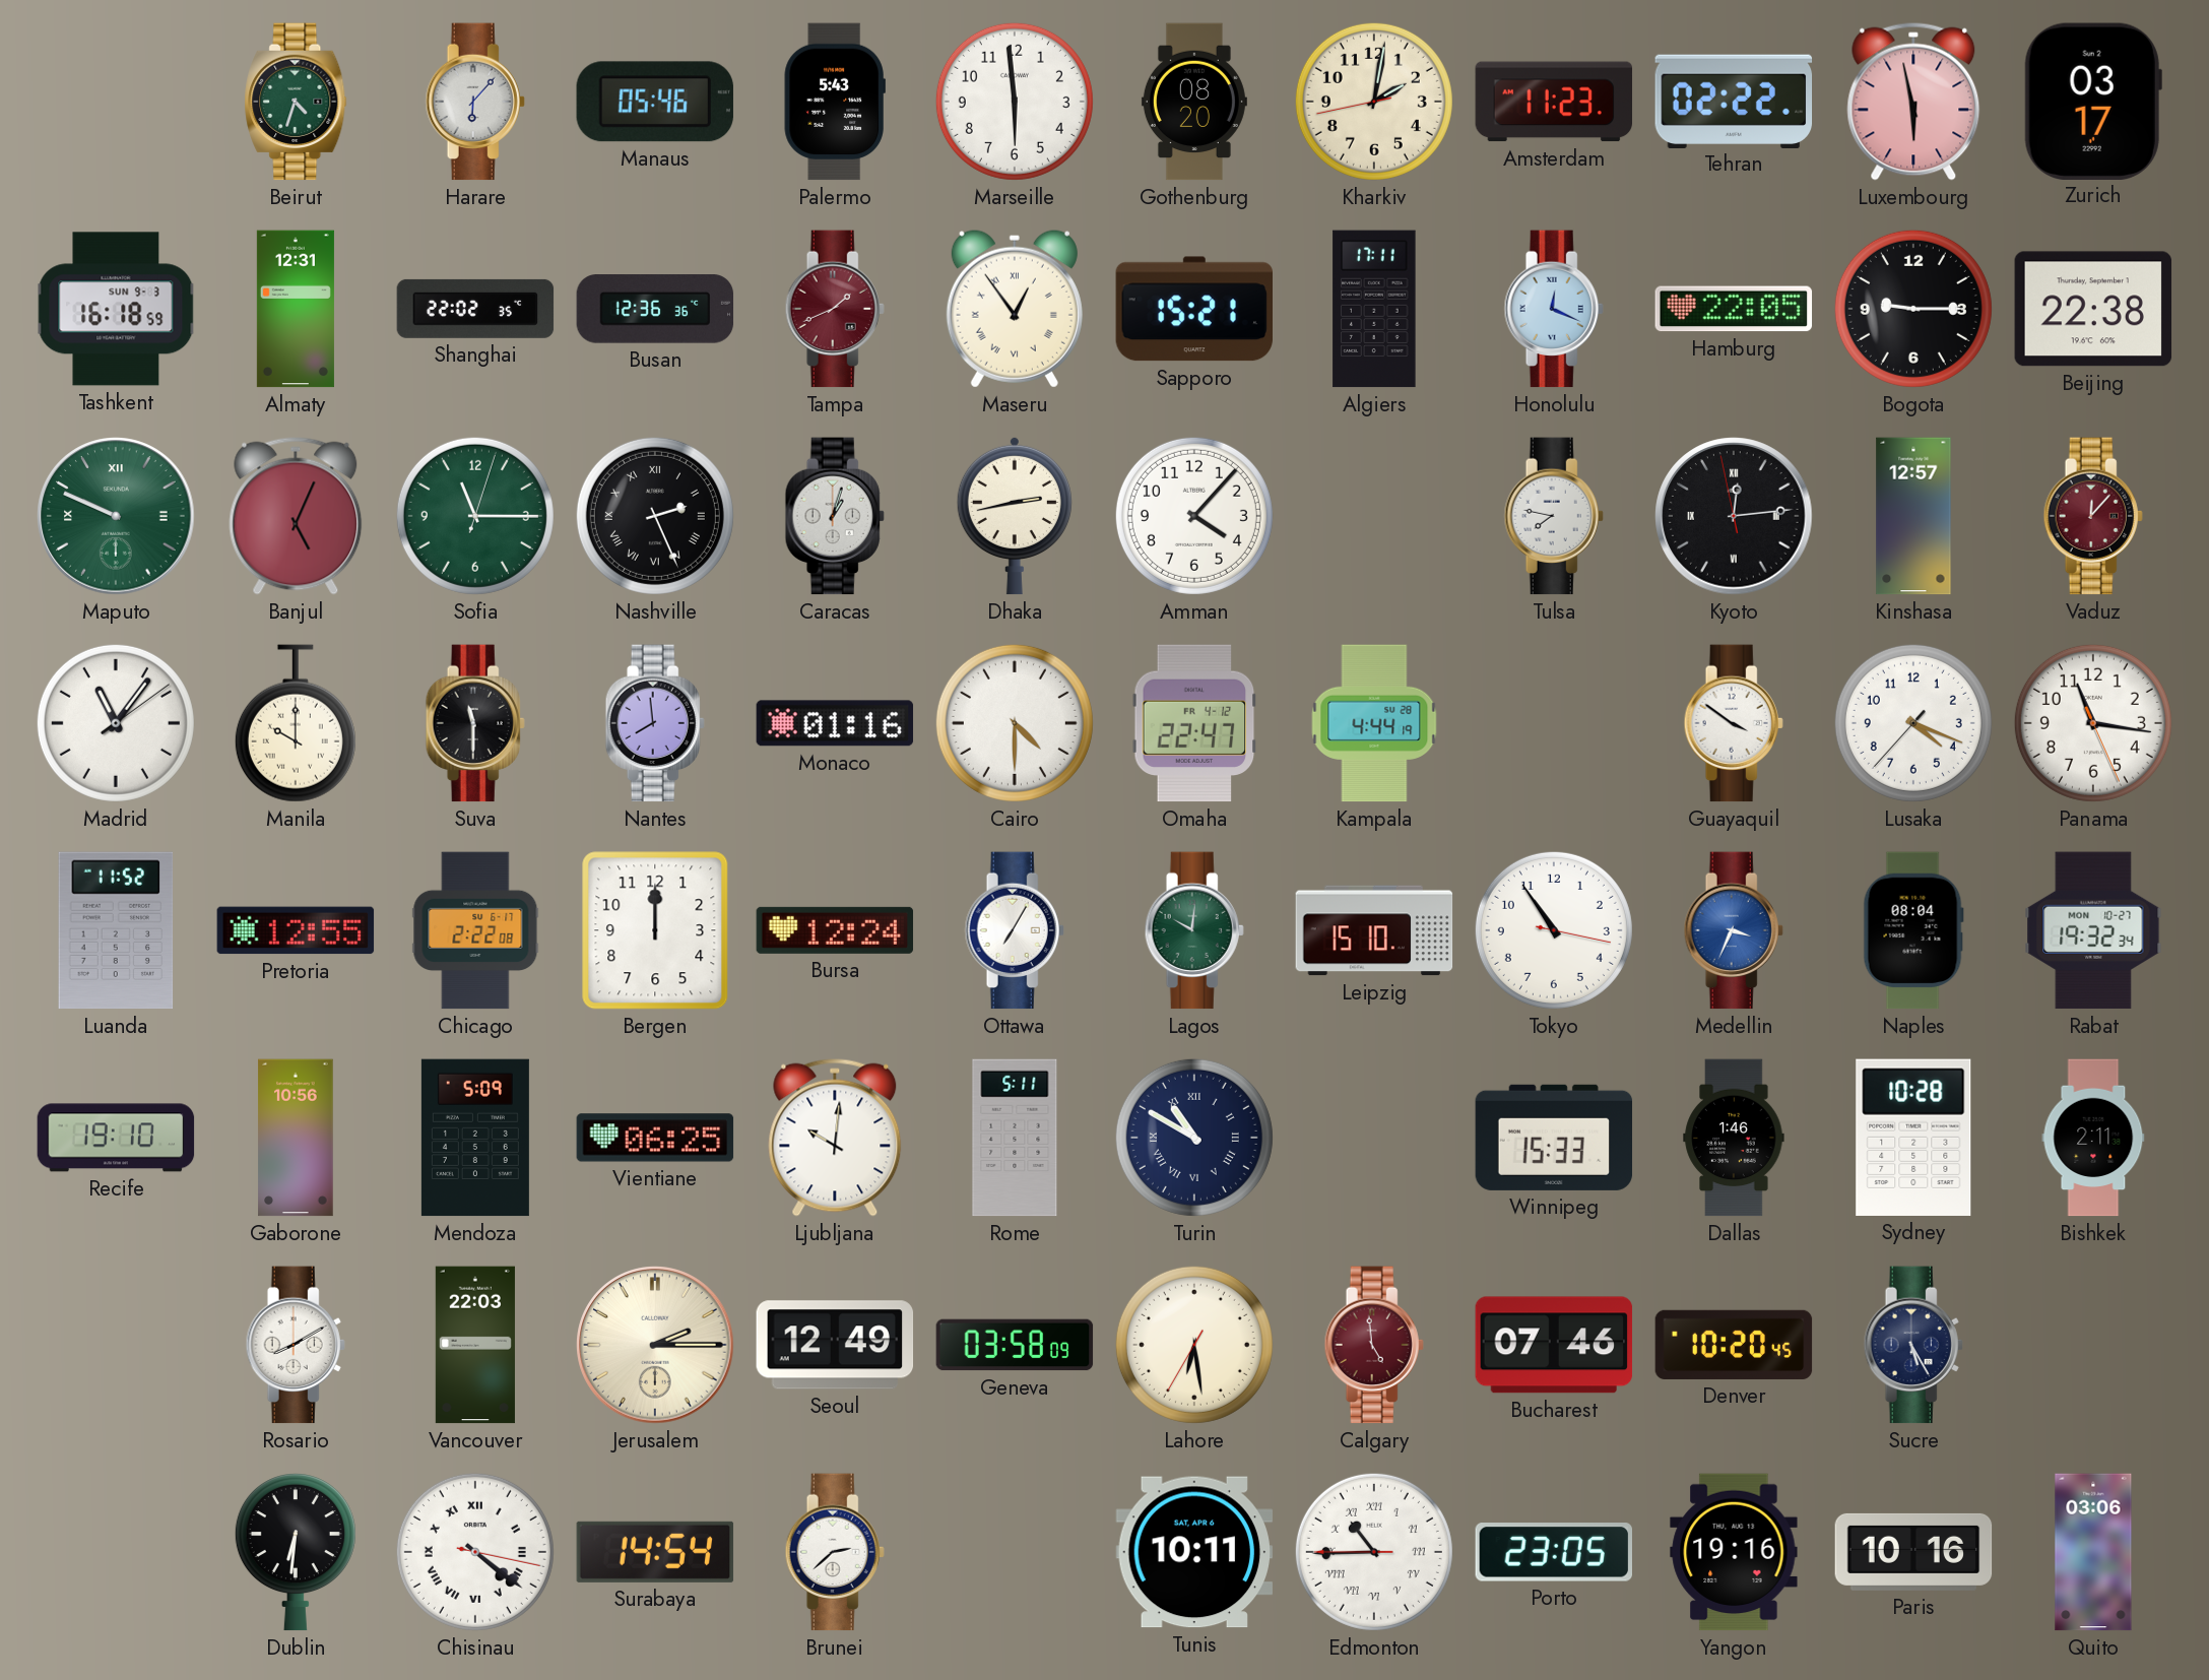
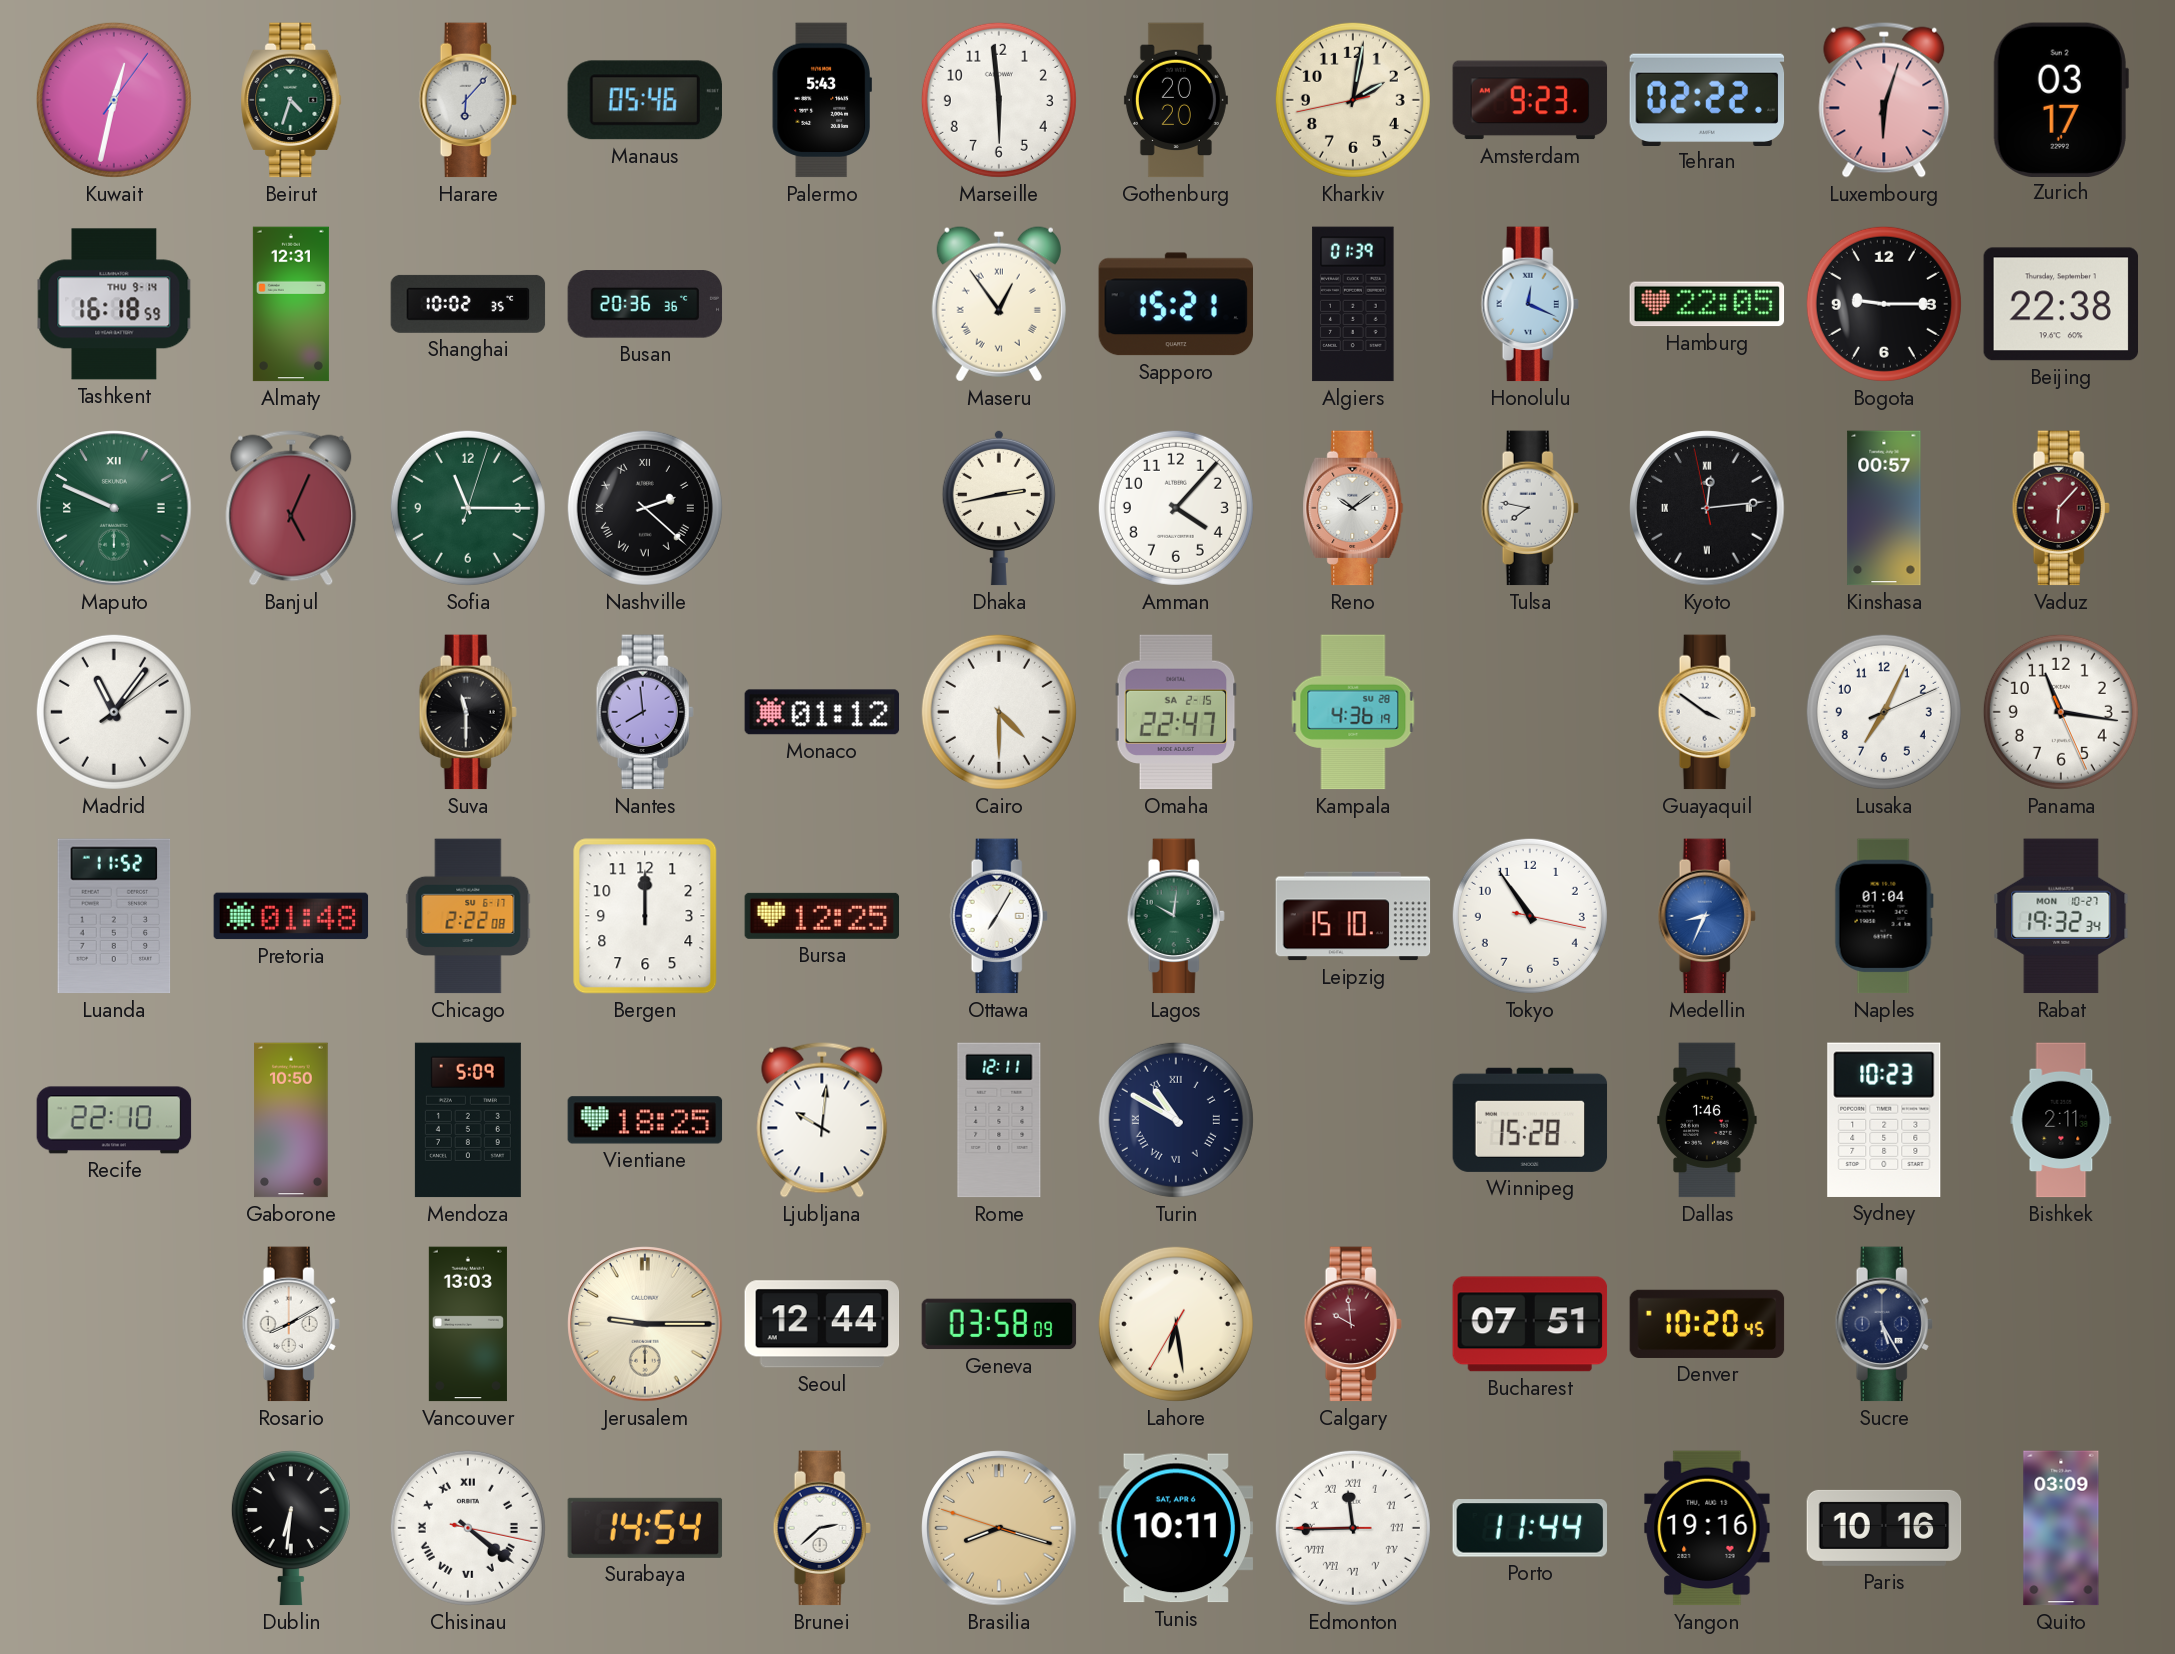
Kuwait: none -> 12:32 (114, 100)
Gothenburg: 08:20 -> 20:20 (1176, 100)
Amsterdam: 11:23 -> 9:23 (1530, 100)
Luxembourg: 5:58 -> 6:03 (1884, 100)
Tashkent date: SUN 9-3 -> THU 9-14 (114, 304)
Shanghai: 22:02 -> 10:02 (468, 304)
Busan: 12:36 -> 20:36 (645, 304)
Tampa: 1:41 -> none (835, 309)
Algiers: 17:11 -> 01:39 (1353, 304)
Nashville: 2:26 -> 2:22 (645, 508)
Caracas: 1:03 -> none (835, 516)
Reno: none -> 10:09 (1353, 508)
Kinshasa: 12:57 -> 00:57 (1884, 508)
Vaduz: 12:07 -> 6:07 (2061, 508)
Manila: 10:00 -> none (296, 723)
Monaco: 01:16 -> 01:12 (822, 712)
Omaha date: FR 4-12 -> SA 2-15 (1176, 712)
Kampala: 4:44 -> 4:36 (1353, 712)
Lusaka: 4:18 -> 7:04 (1884, 712)
Pretoria: 12:55 -> 01:48 (291, 916)
Bursa: 12:24 -> 12:25 (822, 916)
Medellin: 3:34 -> 8:34 (1707, 916)
Naples: 08:04 -> 01:04 (1884, 916)
Recife: 19:10 -> 22:10 (114, 1120)
Gaborone: 10:56 -> 10:50 (291, 1120)
Vientiane: 06:25 -> 18:25 (645, 1120)
Rome: 5:11 -> 12:11 (999, 1120)
Winnipeg: 15:33 -> 15:28 (1530, 1120)
Sydney: 10:28 -> 10:23 (1884, 1120)
Vancouver: 22:03 -> 13:03 (468, 1324)
Jerusalem: 2:15 -> 9:15 (645, 1324)
Seoul: 12:49 -> 12:44 (822, 1324)
Calgary: 4:59 -> 9:59 (1353, 1324)
Bucharest: 07:46 -> 07:51 (1530, 1324)
Brasilia: none -> 8:17 (999, 1528)
Edmonton: 10:44 -> 11:44 (1353, 1528)
Porto: 23:05 -> 11:44 (1530, 1528)
Quito: 03:06 -> 03:09 (2061, 1528)
